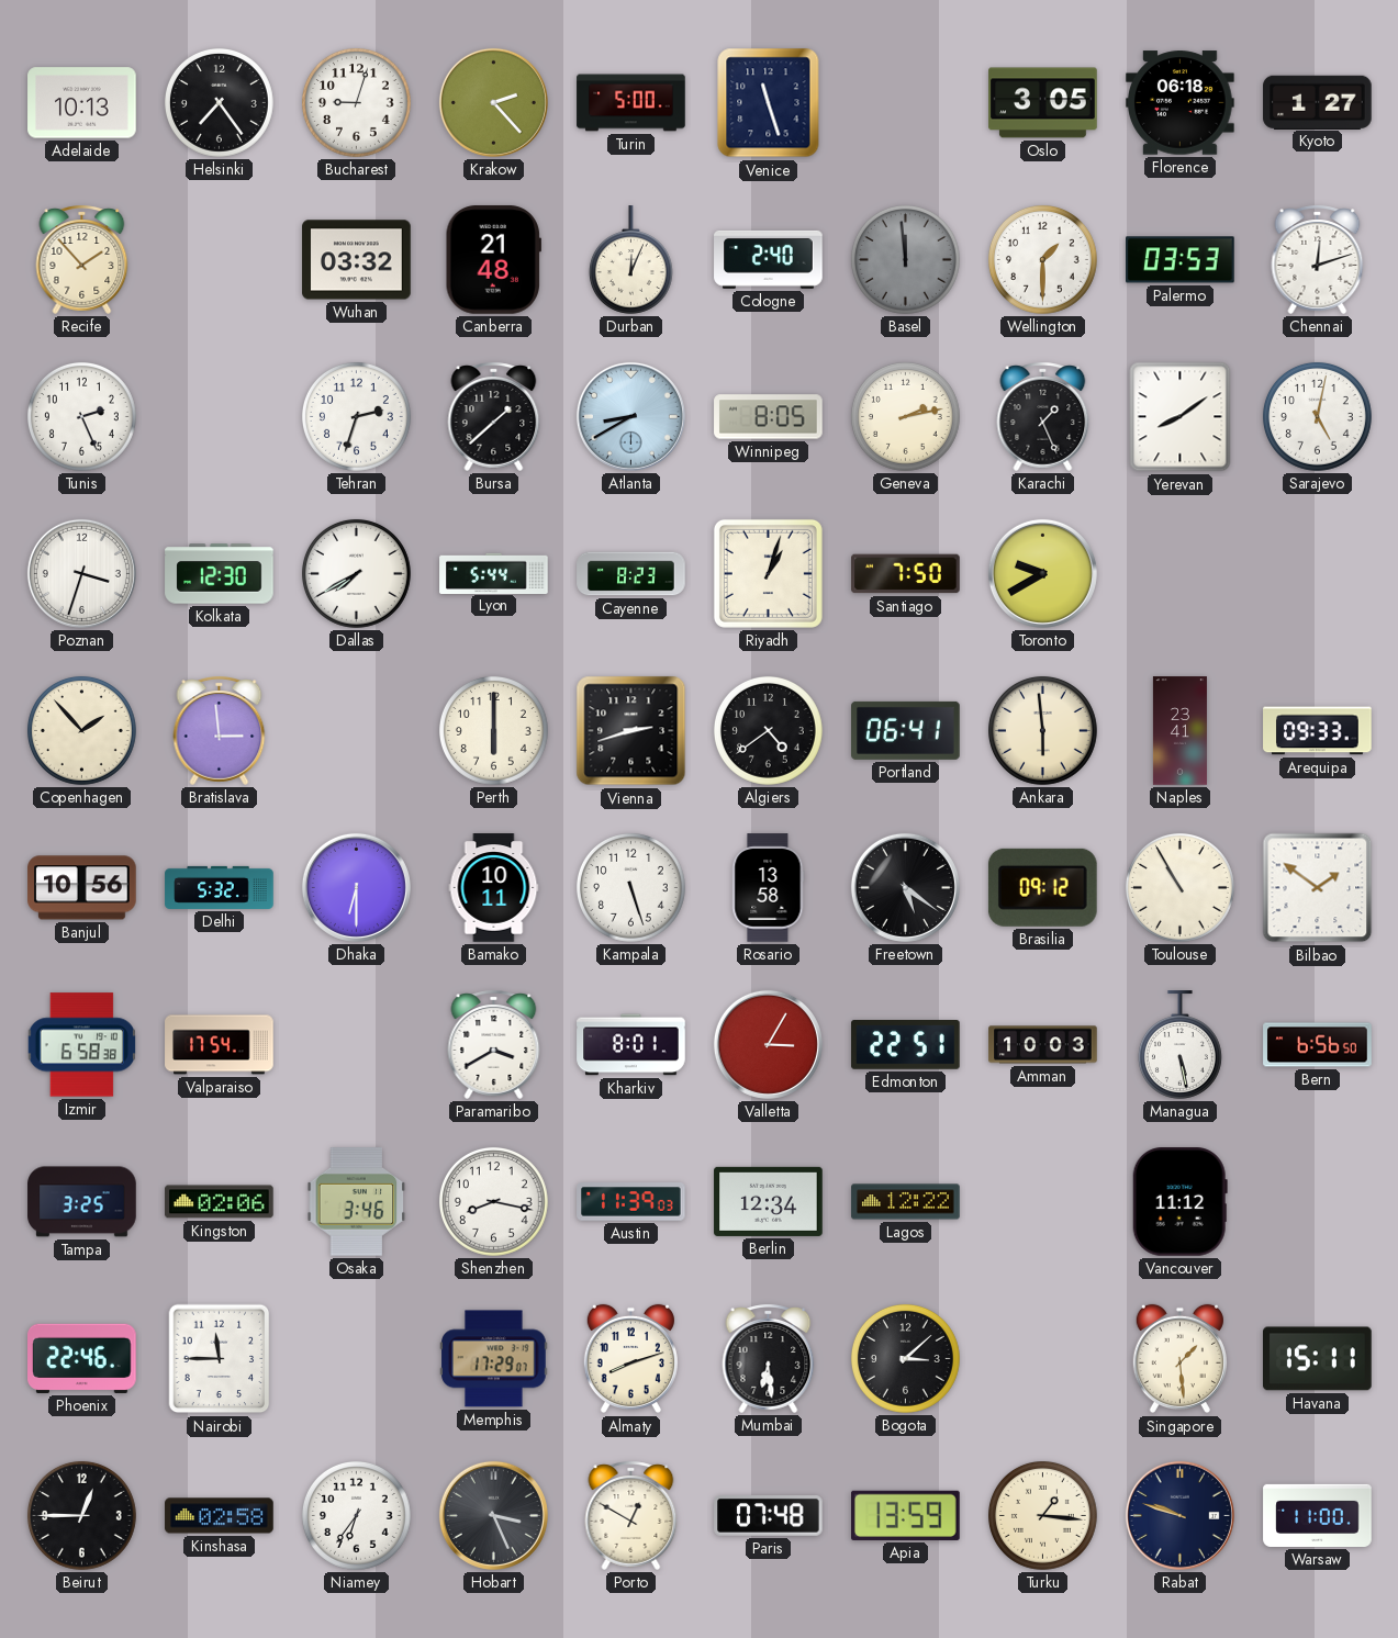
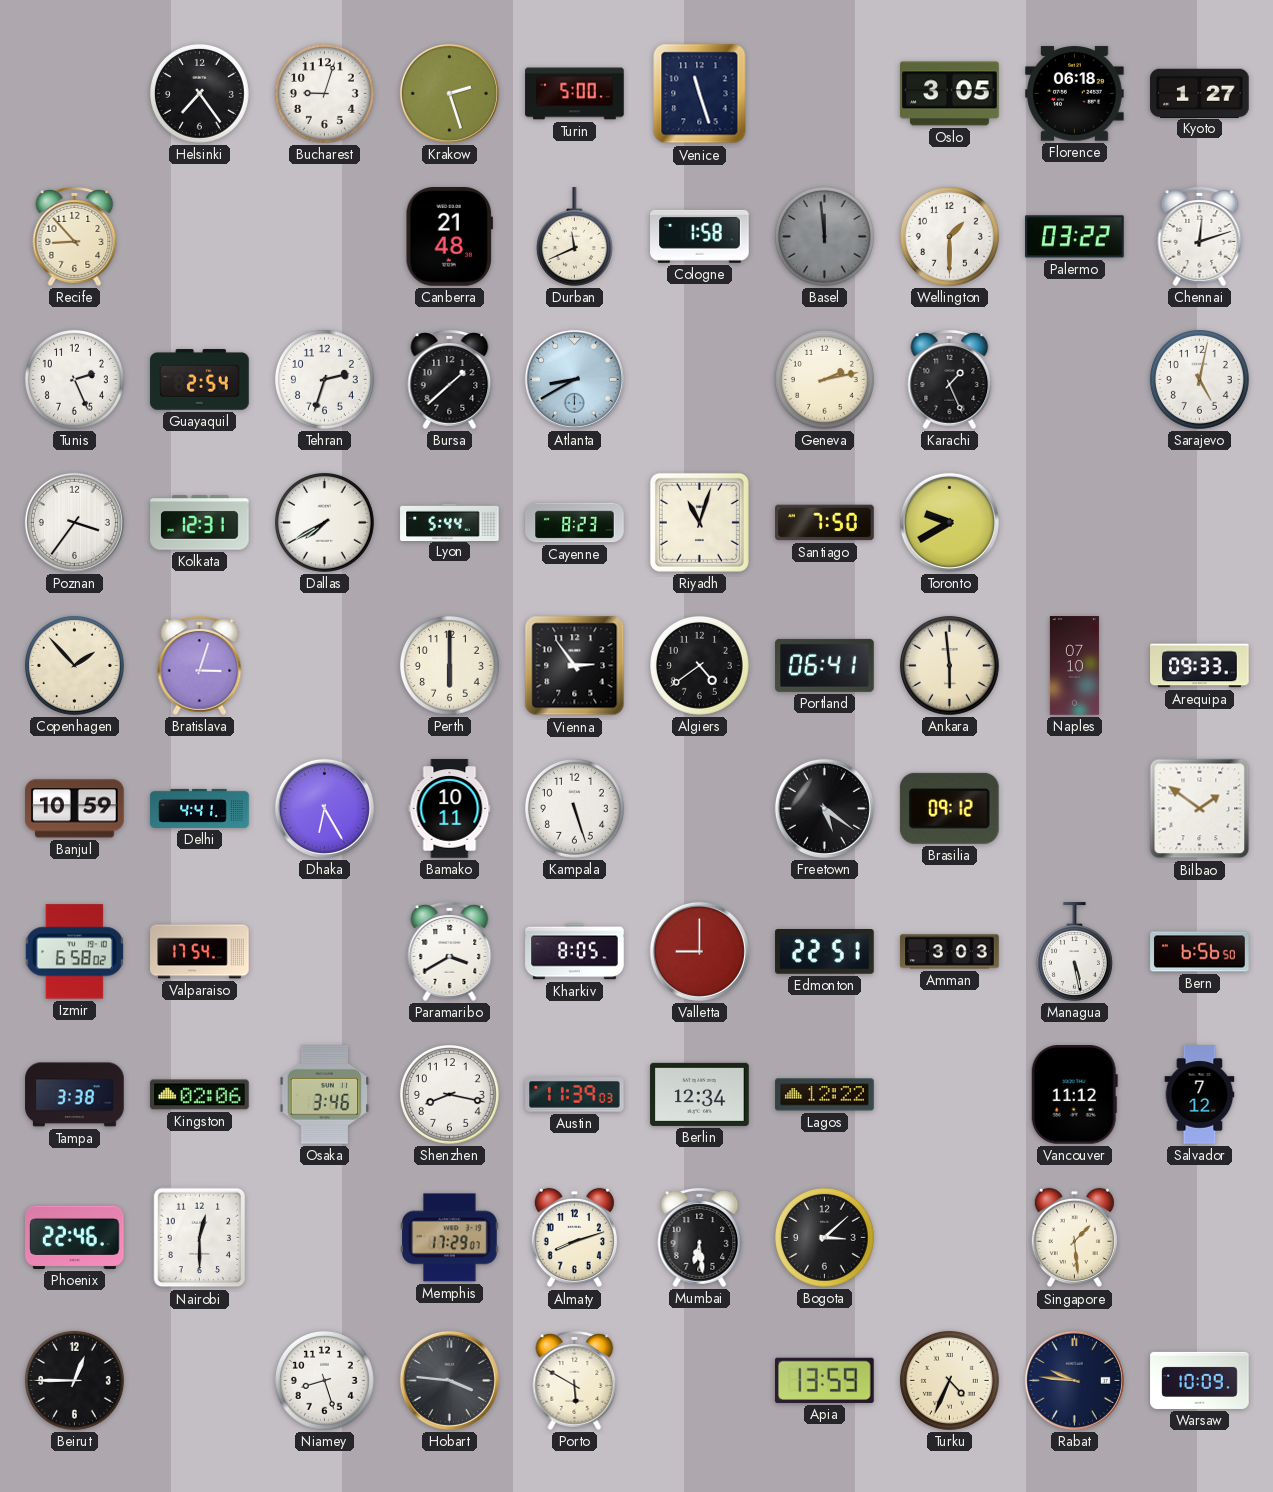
Adelaide: 10:13 -> none (82, 103)
Krakow: 2:23 -> 2:27 (449, 93)
Recife: 1:53 -> 8:53 (75, 236)
Wuhan: 03:32 -> none (357, 260)
Durban: 12:04 -> 11:41 (574, 237)
Cologne: 2:40 -> 1:58 (700, 236)
Palermo: 03:53 -> 03:22 (1075, 237)
Guayaquil: none -> 2:54 (200, 380)
Winnipeg: 8:05 -> none (769, 417)
Yerevan: 8:09 -> none (1181, 417)
Poznan: 3:33 -> 3:36 (74, 522)
Kolkata: 12:30 -> 12:31 (200, 523)
Riyadh: 1:03 -> 11:03 (699, 522)
Bratislava: 2:59 -> 3:03 (200, 665)
Vienna: 2:42 -> 2:54 (575, 666)
Naples: 23:41 -> 07:10 (1074, 666)
Banjul: 10:56 -> 10:59 (75, 809)
Delhi: 5:32 -> 4:41 (200, 808)
Dhaka: 6:30 -> 6:25 (324, 808)
Rosario: 13:58 -> none (769, 888)
Toulouse: 10:55 -> none (1179, 887)
Izmir: 6:58:38 -> 6:58:02 (74, 952)
Kharkiv: 8:01 -> 8:05 (575, 952)
Valletta: 3:05 -> 9:00 (699, 951)
Amman: 10:03 -> 3:03 (950, 952)
Tampa: 3:25 -> 3:38 (75, 1095)
Salvador: none -> 7:12 (1200, 1095)
Nairobi: 11:45 -> 12:30 (200, 1238)
Havana: 15:11 -> none (1318, 1359)
Kinshasa: 02:58 -> none (220, 1516)
Niamey: 6:36 -> 8:27 (324, 1380)
Hobart: 3:26 -> 3:46 (449, 1380)
Porto: 12:50 -> 5:50 (575, 1380)
Paris: 07:48 -> none (769, 1516)
Turku: 1:16 -> 4:34 (949, 1380)
Rabat: 9:48 -> 9:46 (1074, 1380)
Warsaw: 11:00 -> 10:09 (1200, 1380)
